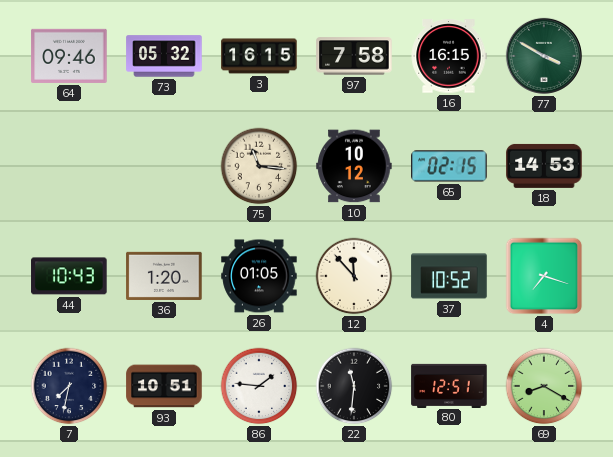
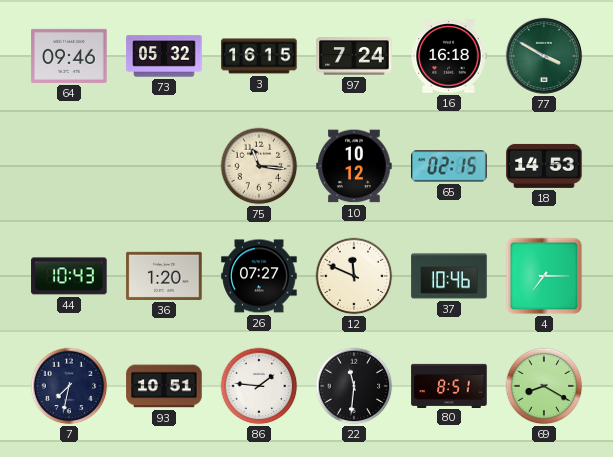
97: 7:58 -> 7:24 (354, 56)
16: 16:15 -> 16:18 (449, 56)
26: 01:05 -> 07:27 (259, 276)
12: 11:53 -> 11:49 (354, 276)
37: 10:52 -> 10:46 (449, 276)
4: 7:18 -> 7:15 (544, 276)
80: 12:51 -> 8:51 (449, 385)
